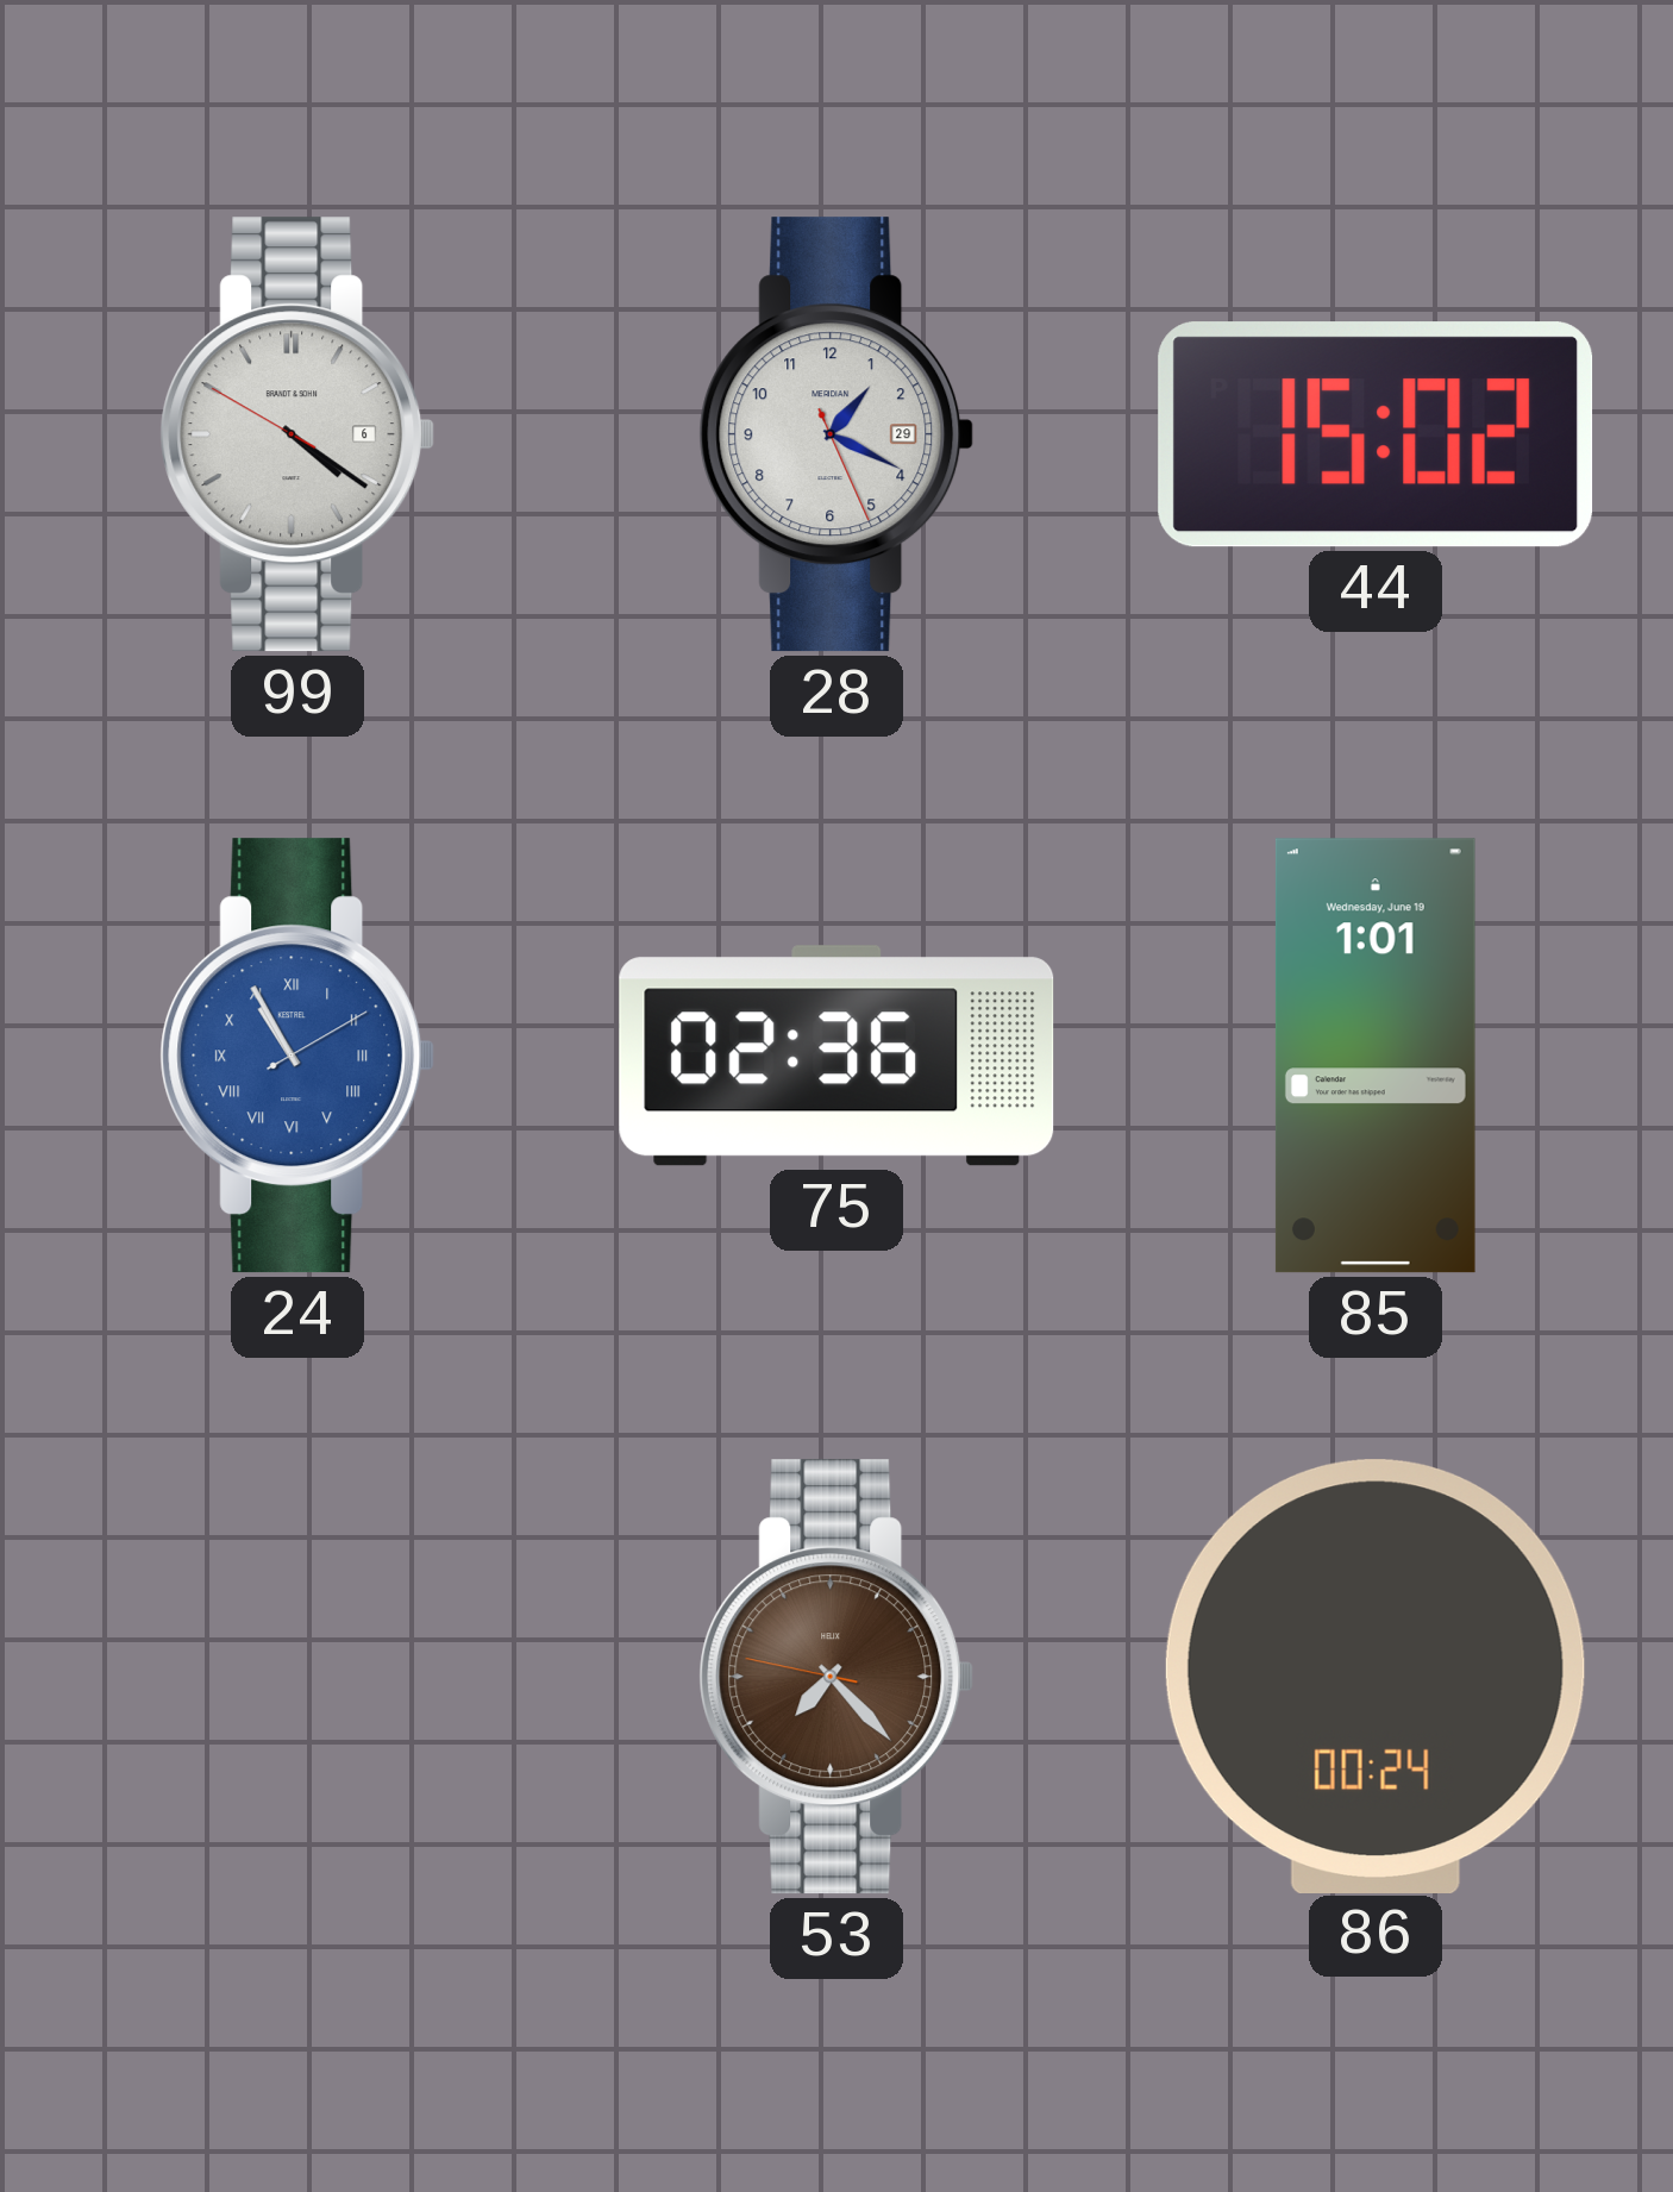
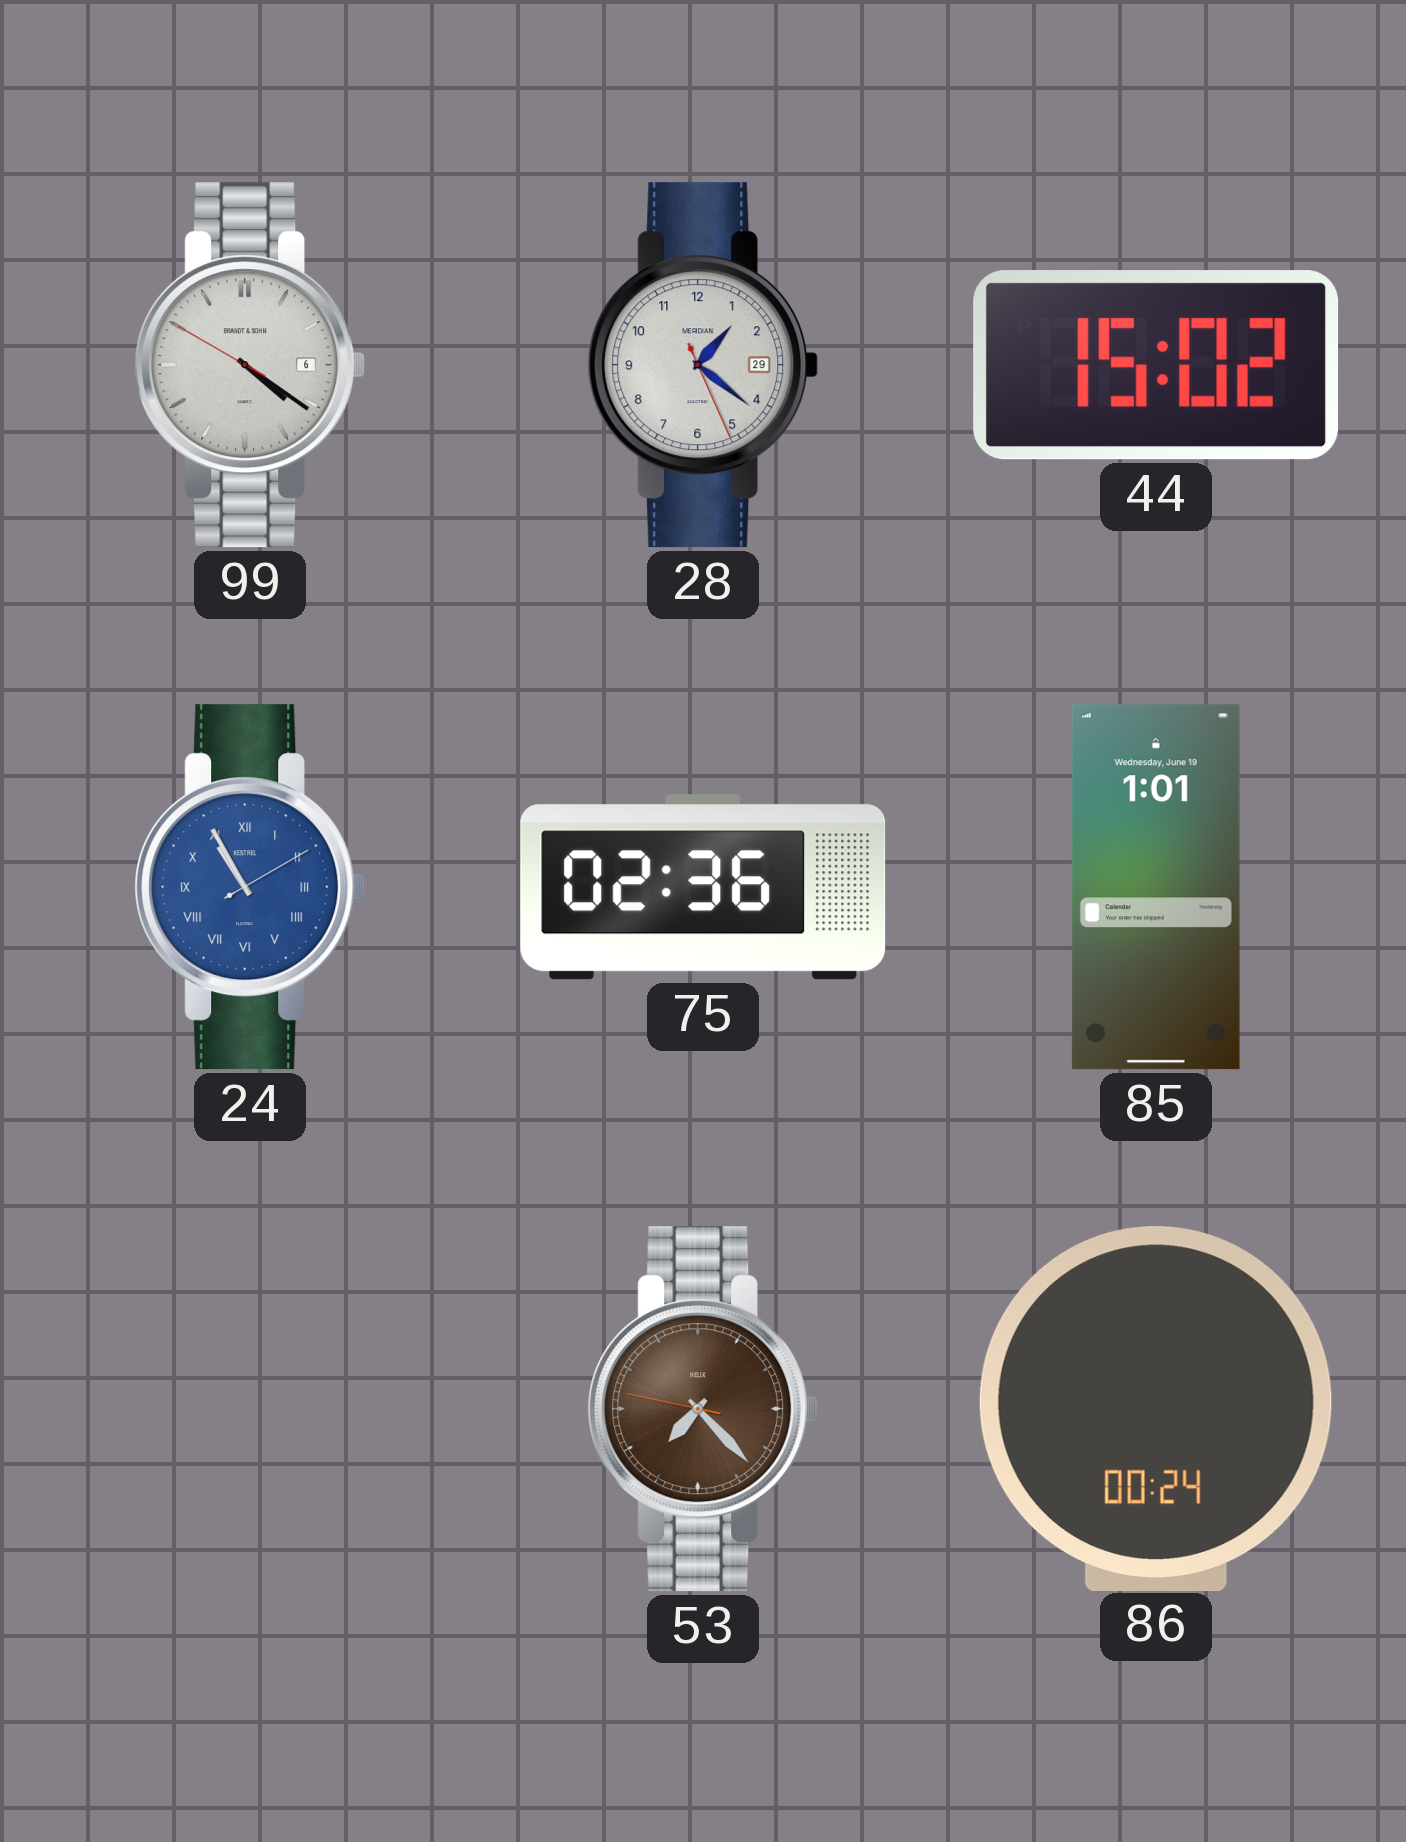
28: 1:19 -> 1:21 (703, 365)
